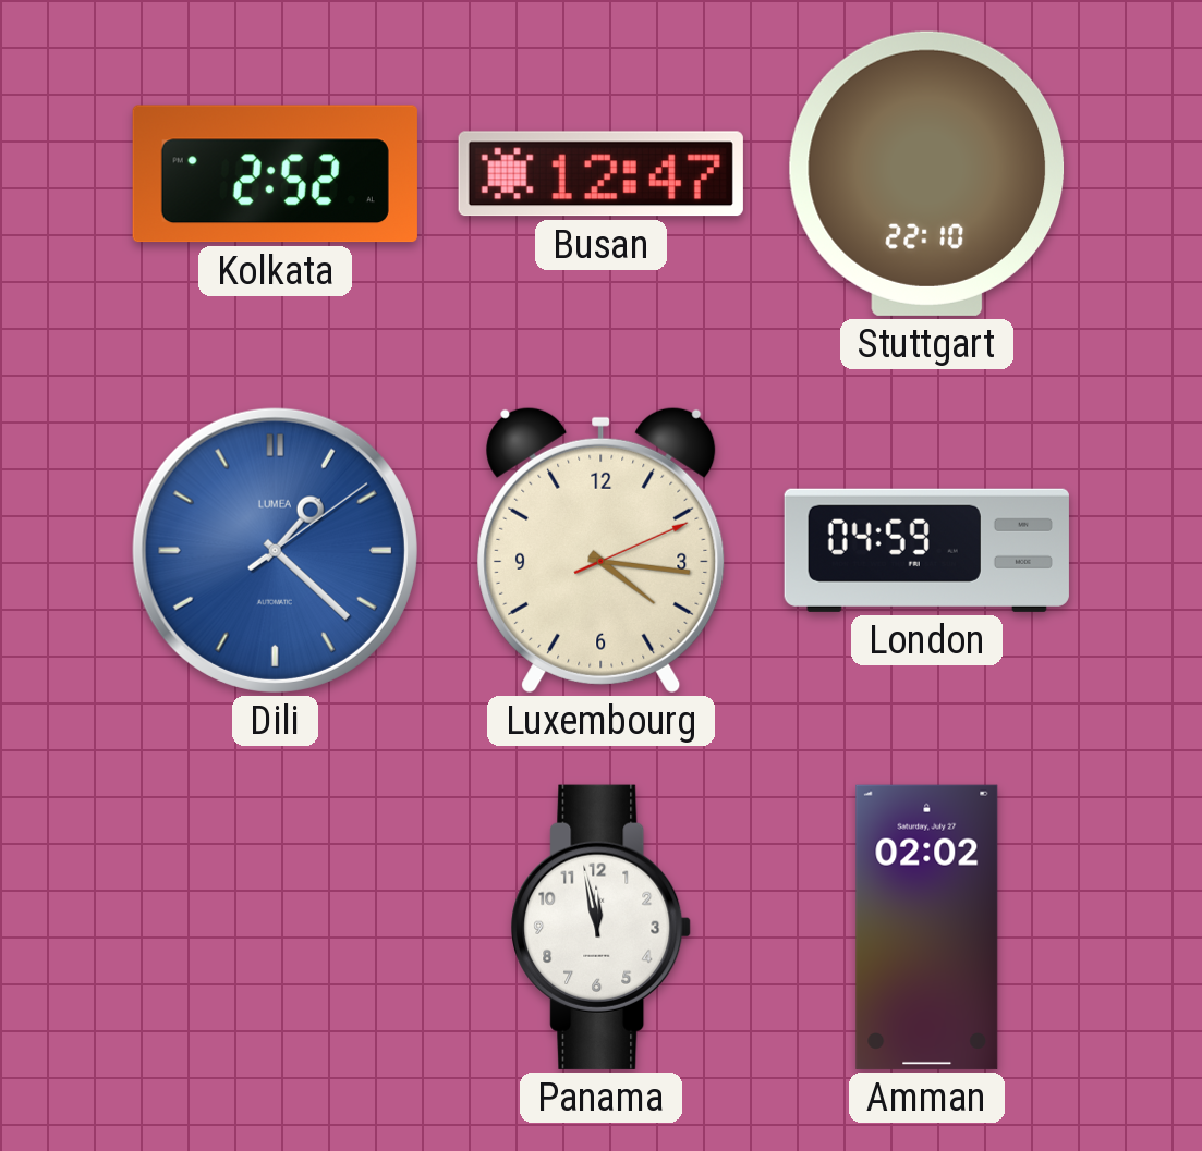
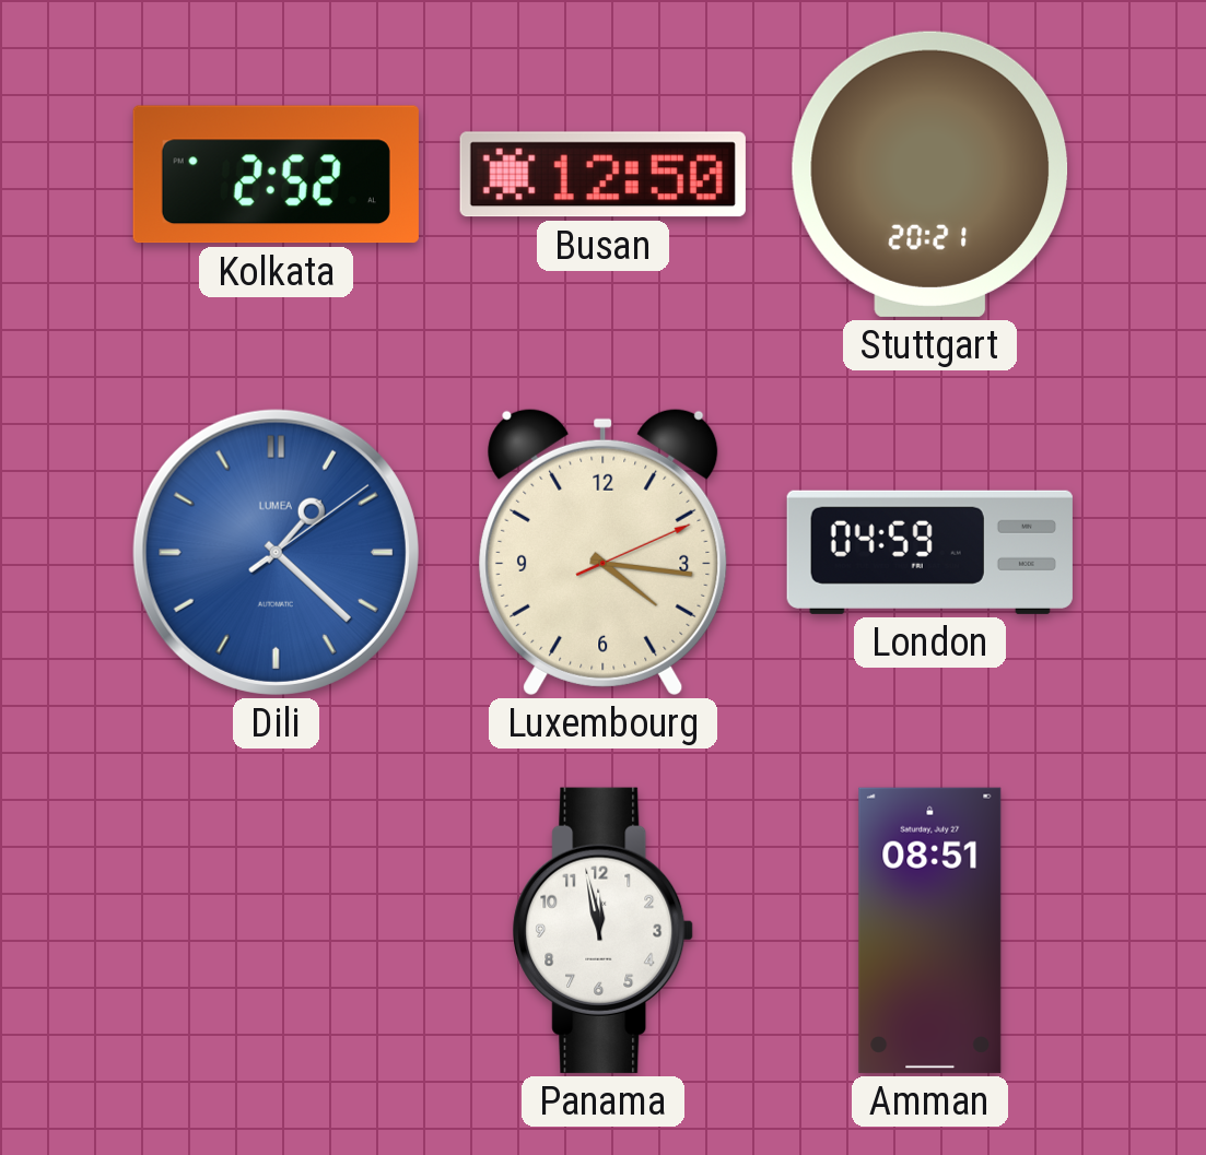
Busan: 12:47 -> 12:50 (602, 175)
Stuttgart: 22:10 -> 20:21 (930, 174)
Amman: 02:02 -> 08:51 (930, 930)
